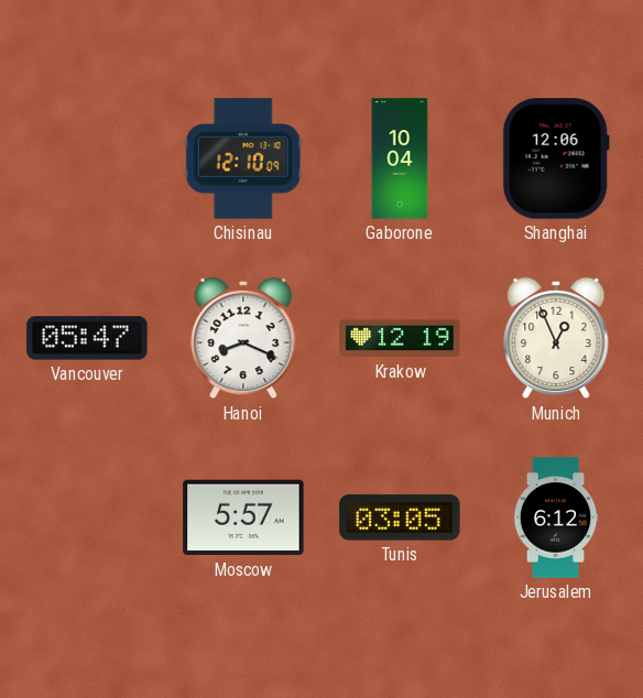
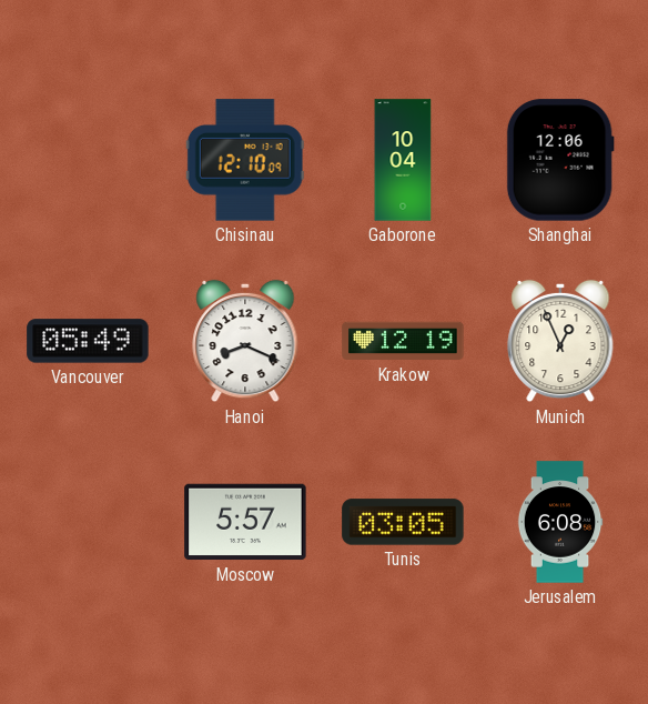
Vancouver: 05:47 -> 05:49 (88, 341)
Jerusalem: 6:12 -> 6:08 (560, 522)
